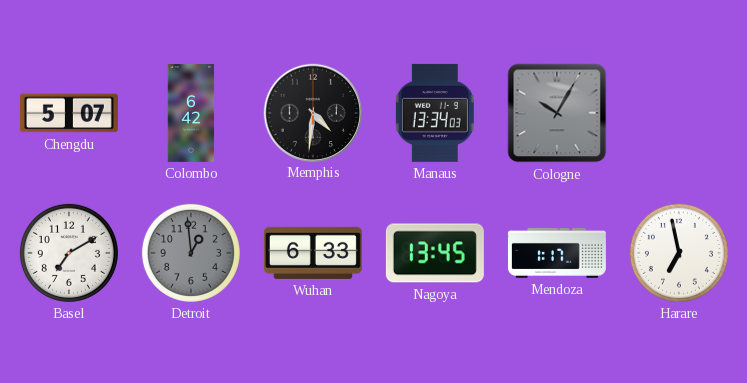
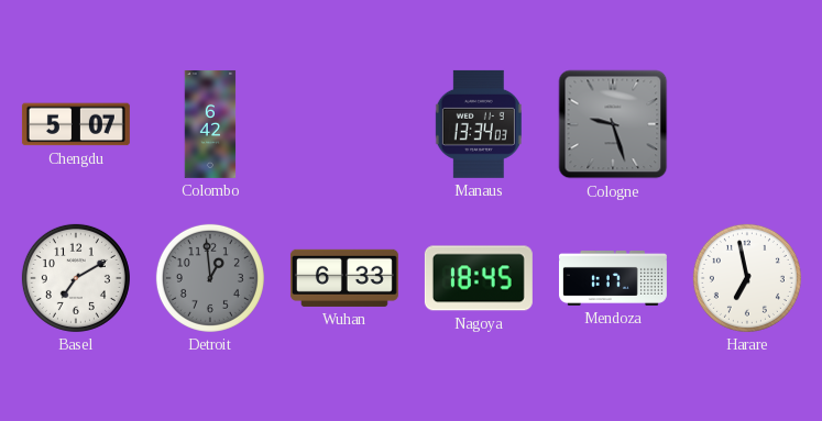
Memphis: 4:31 -> none (312, 112)
Cologne: 10:05 -> 9:27 (613, 124)
Nagoya: 13:45 -> 18:45 (479, 278)
